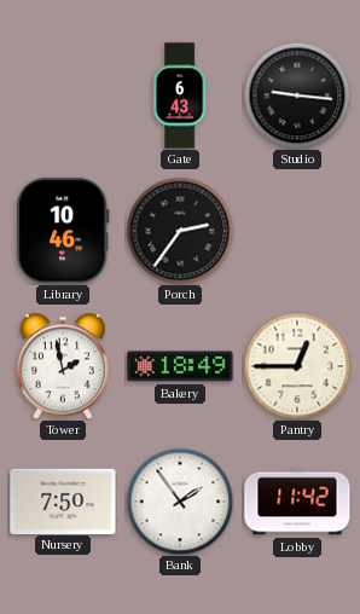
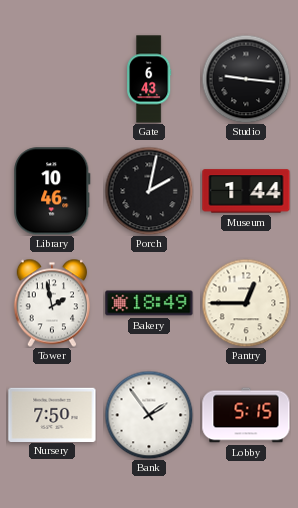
Porch: 2:36 -> 2:02 (149, 191)
Museum: none -> 1:44 (246, 191)
Lobby: 11:42 -> 5:15 (246, 415)
